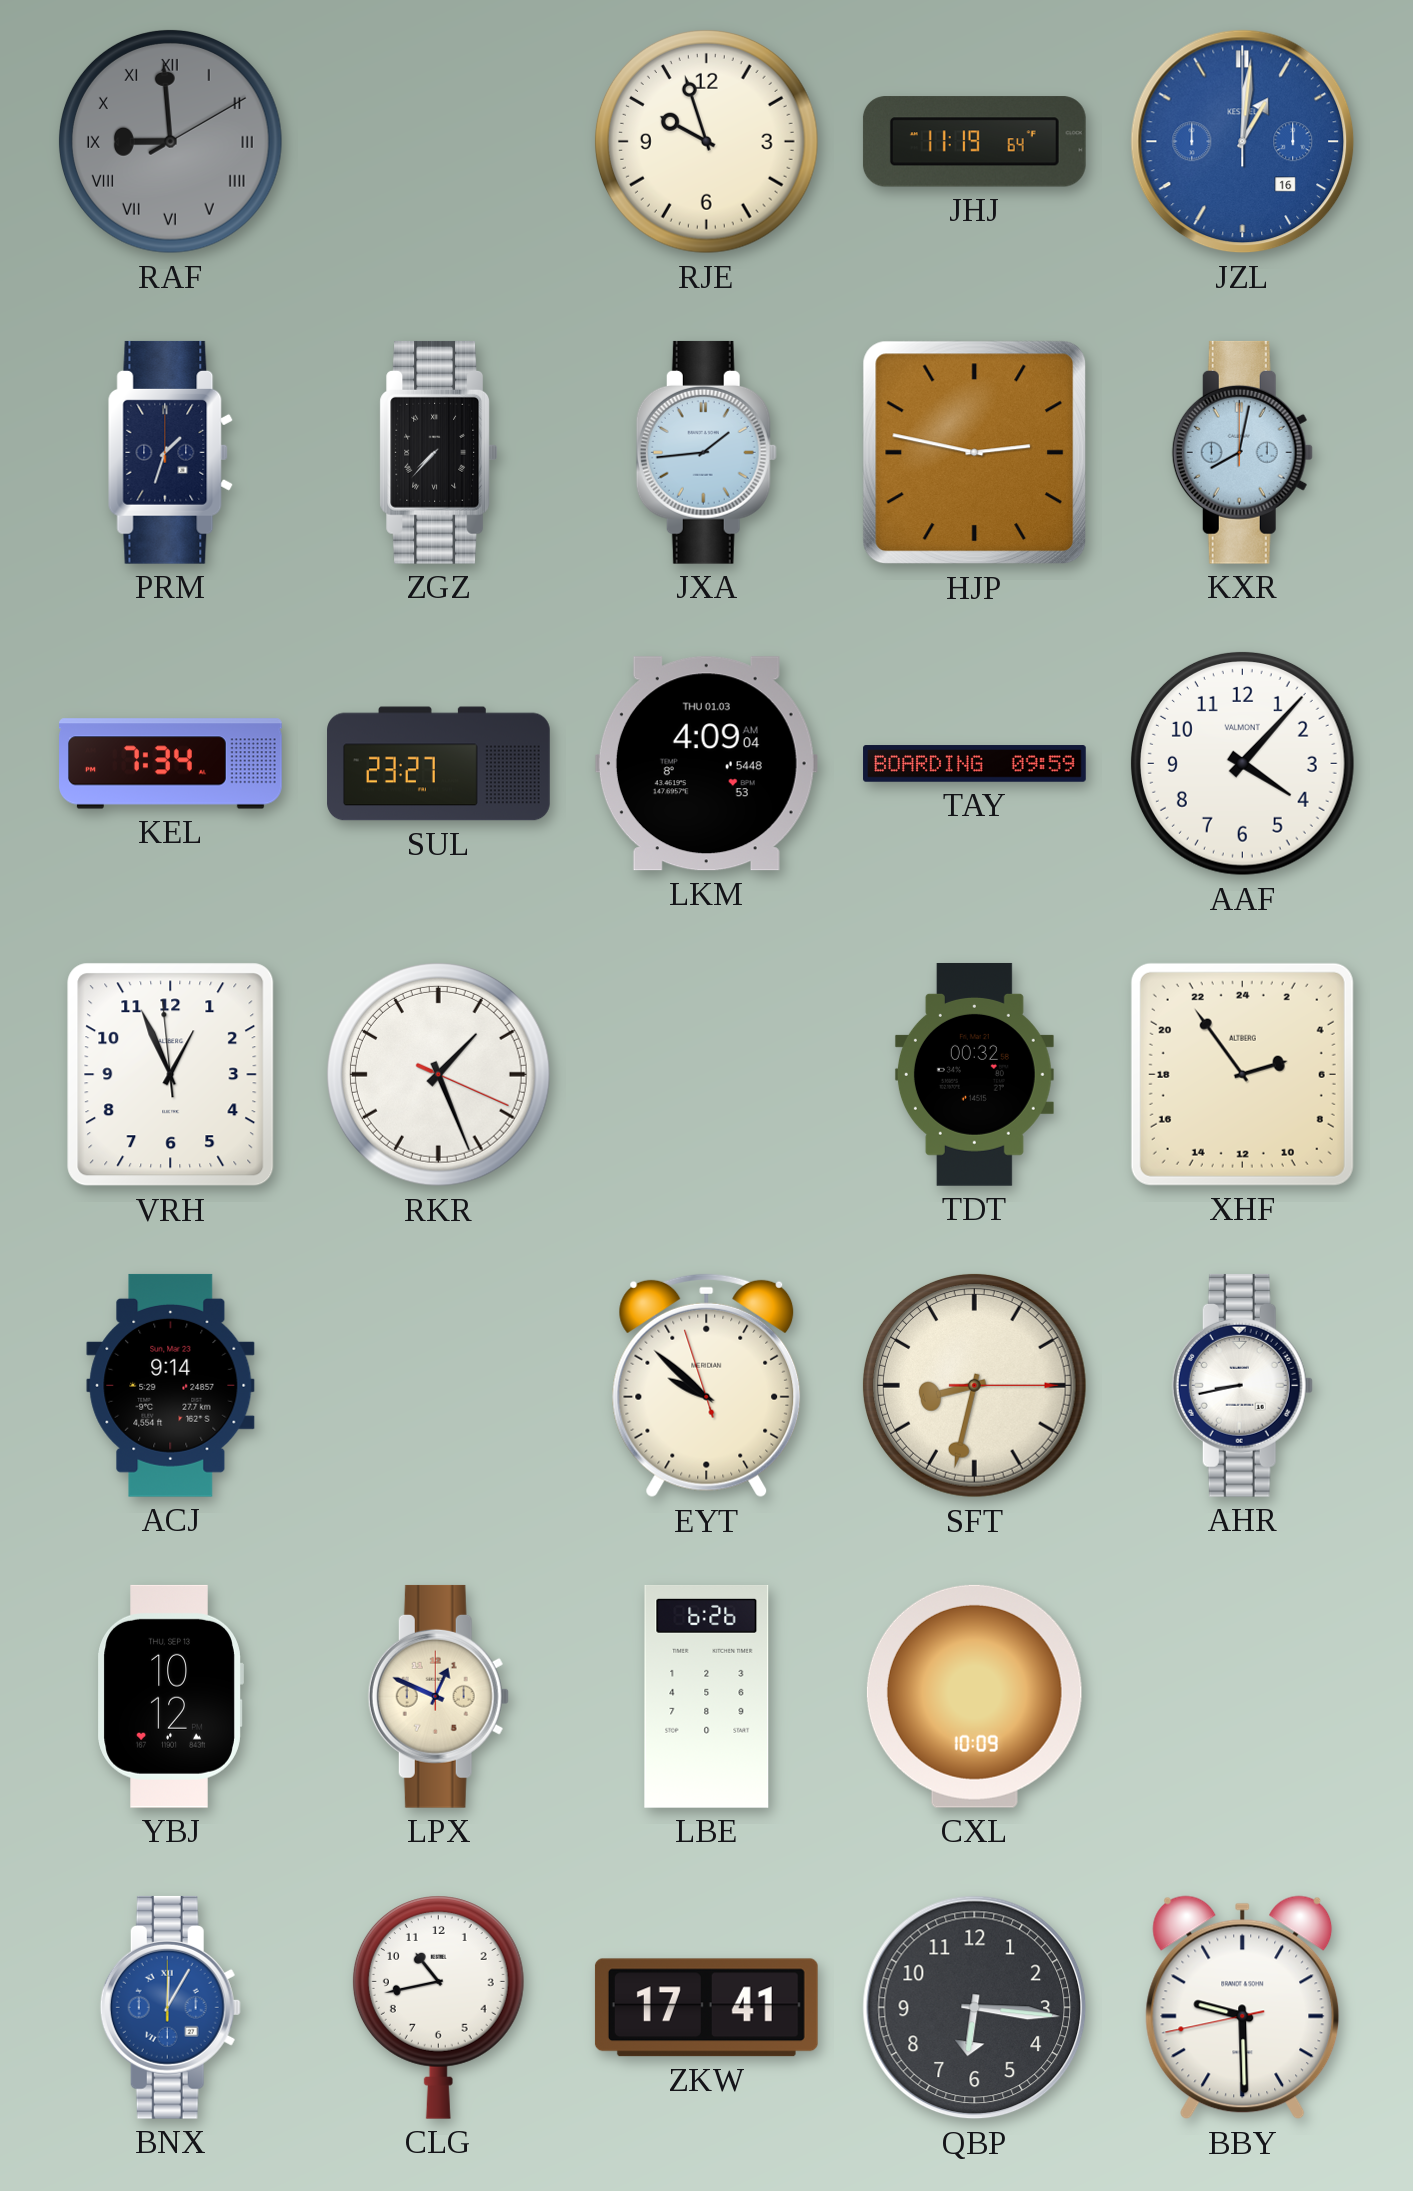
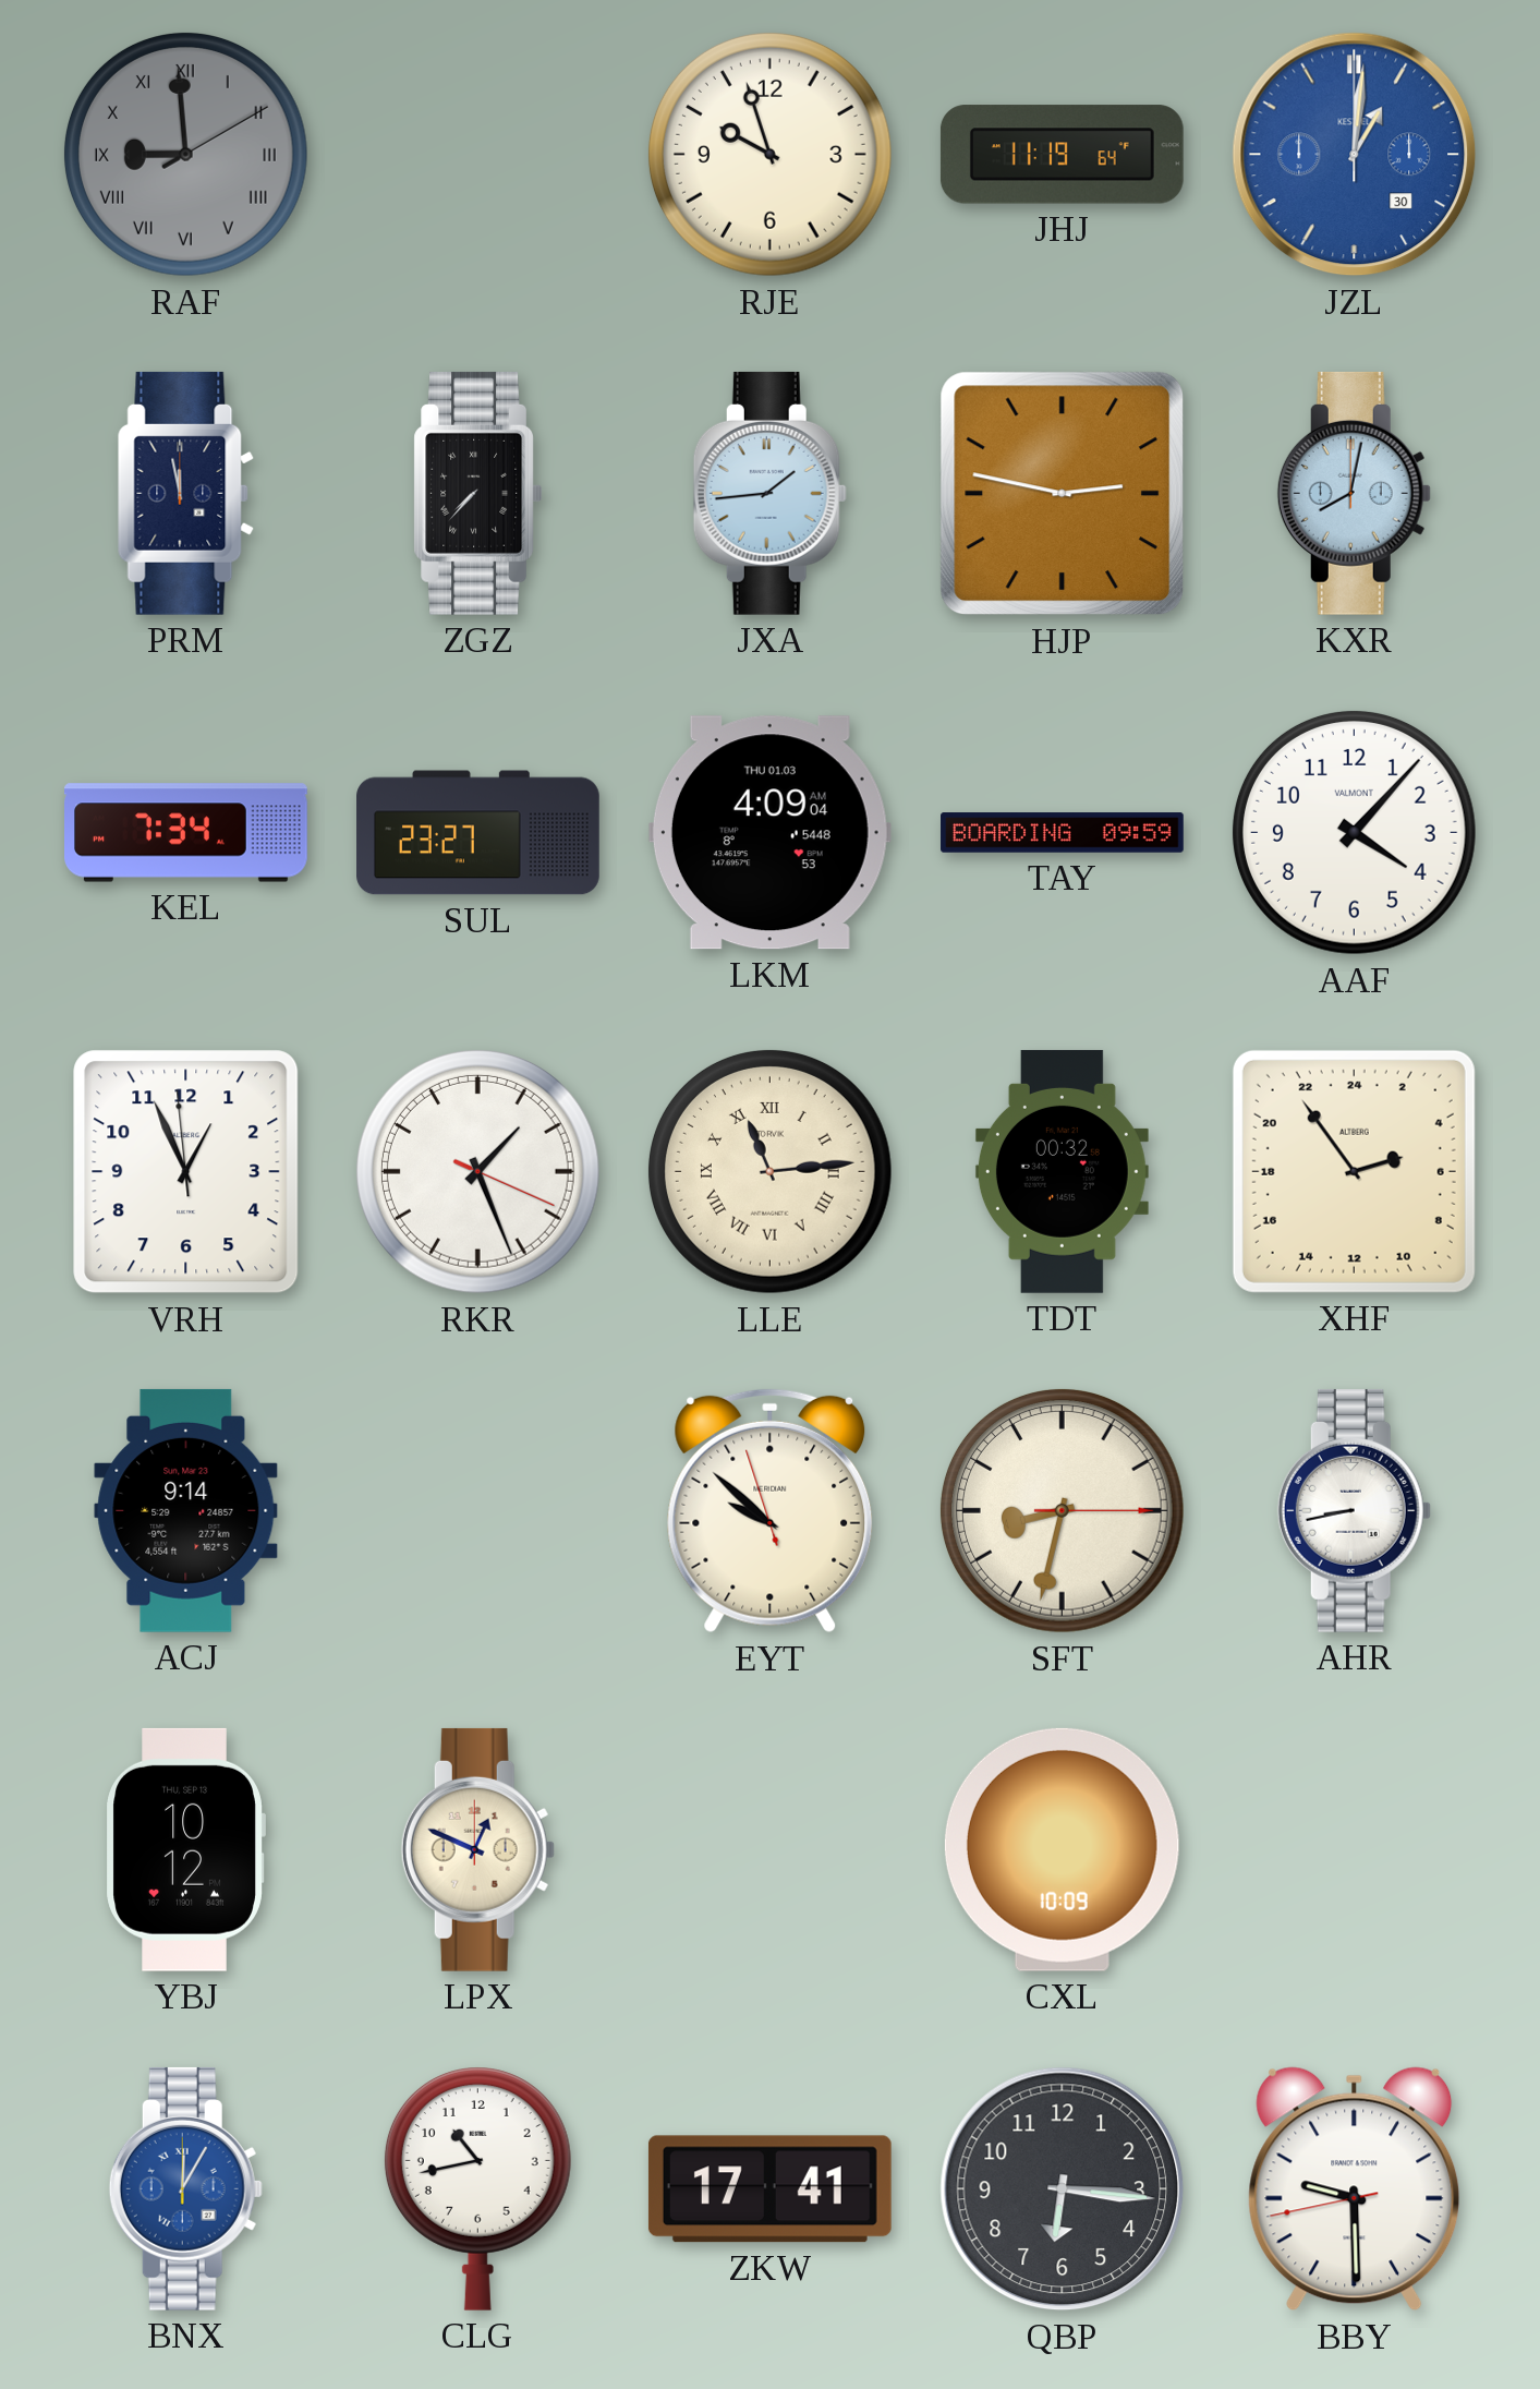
JZL date: 16 -> 30 (1355, 155)
PRM: 1:33 -> 11:58 (186, 493)
LLE: none -> 11:14 (769, 1171)
LBE: 6:26 -> none (707, 1696)
